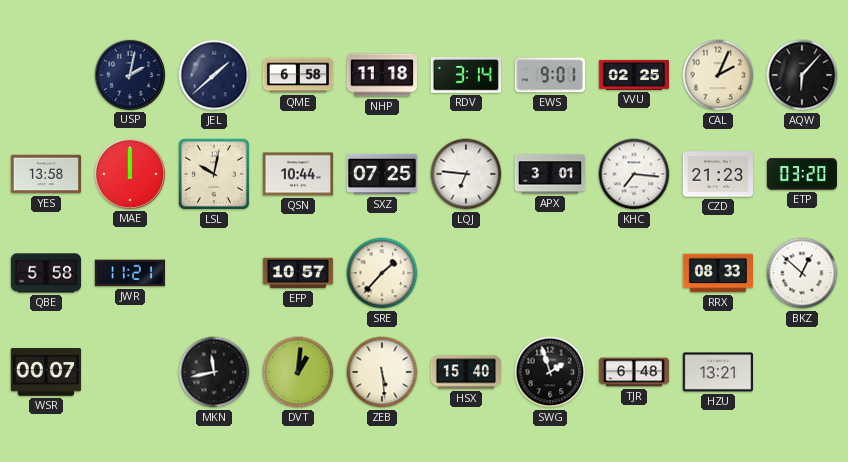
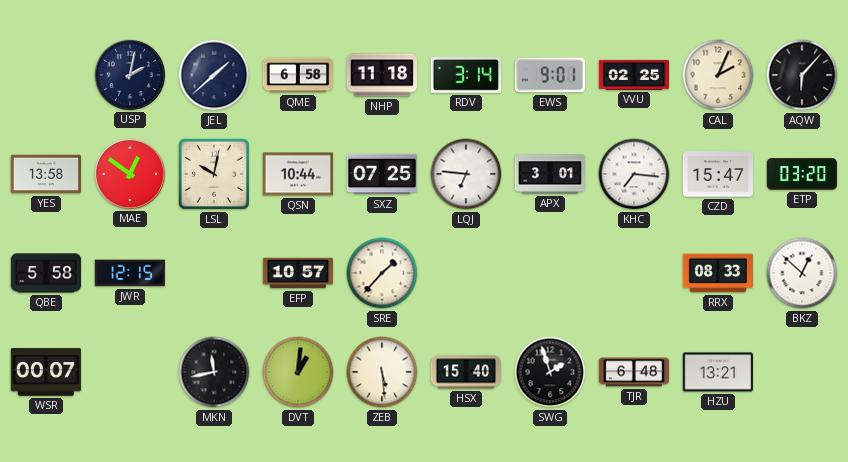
MAE: 12:00 -> 12:51 (129, 173)
CZD: 21:23 -> 15:47 (718, 174)
JWR: 11:21 -> 12:15 (130, 273)
